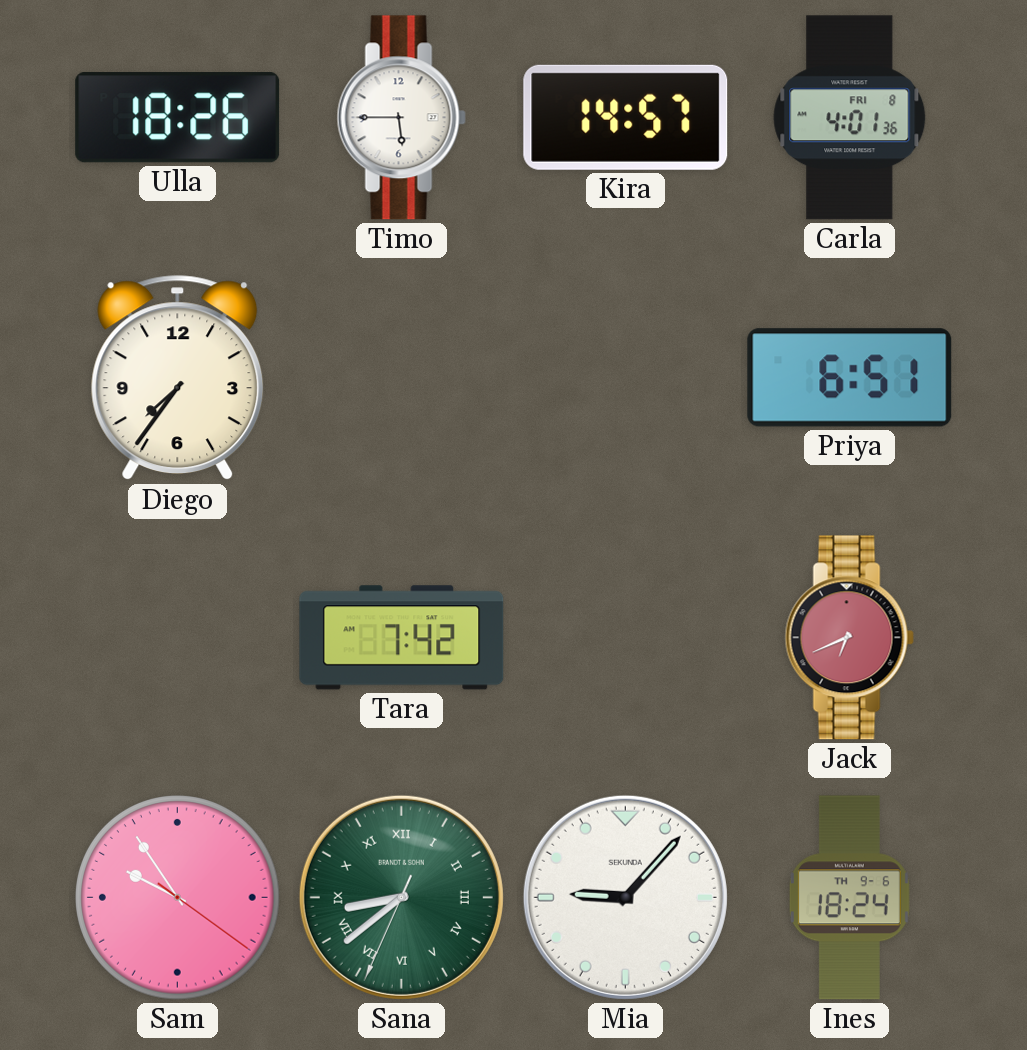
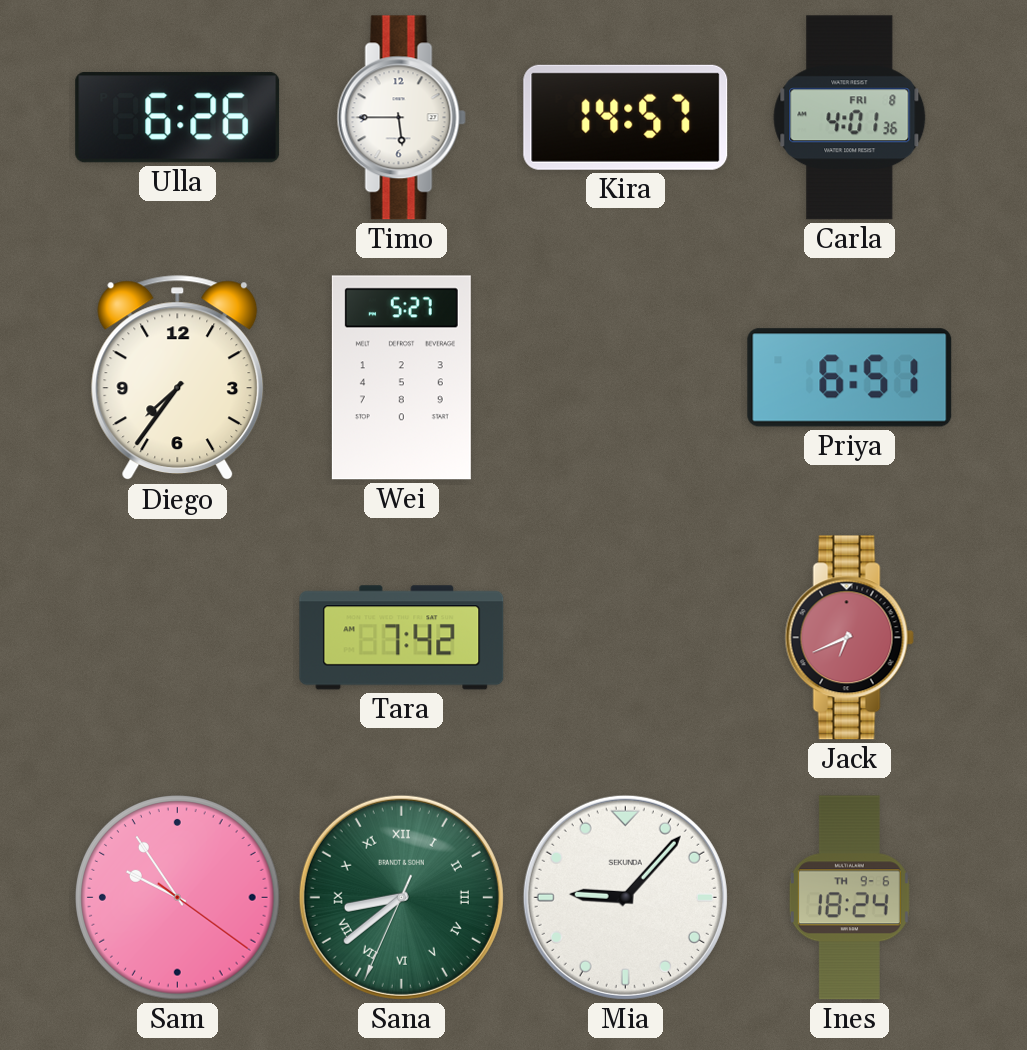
Ulla: 18:26 -> 6:26 (178, 118)
Wei: none -> 5:27 (401, 378)
